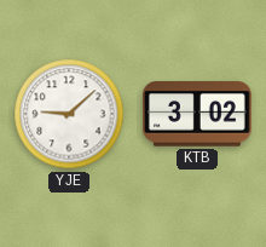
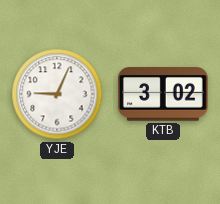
YJE: 9:08 -> 9:04 (57, 94)
